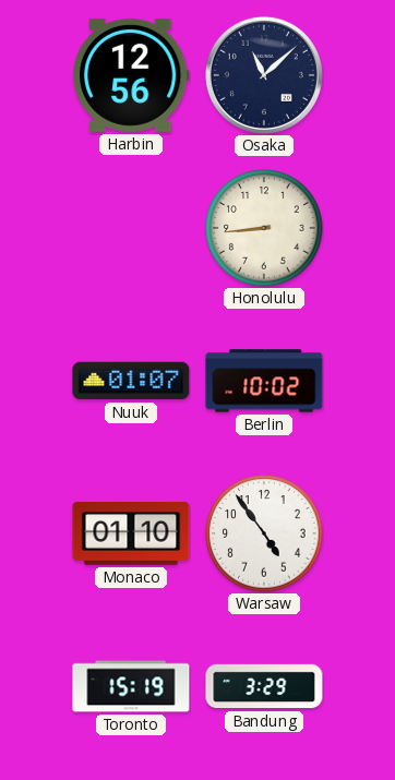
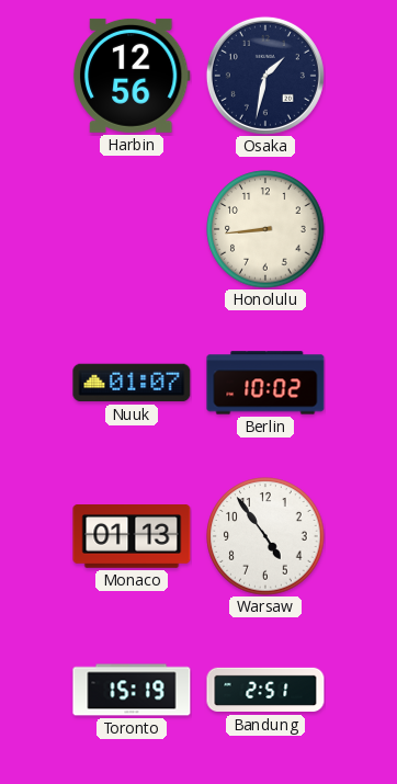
Osaka: 11:08 -> 1:32 (265, 76)
Monaco: 01:10 -> 01:13 (132, 536)
Bandung: 3:29 -> 2:51 (265, 690)
